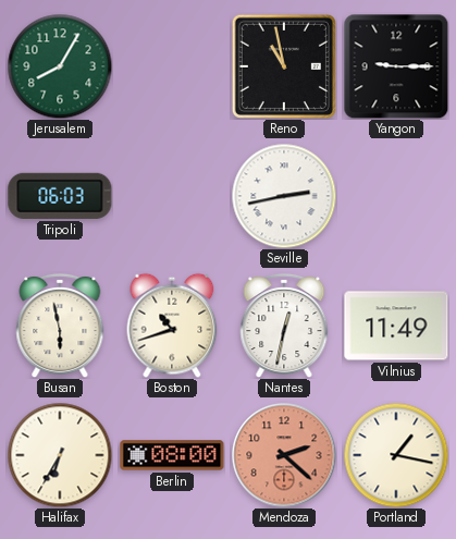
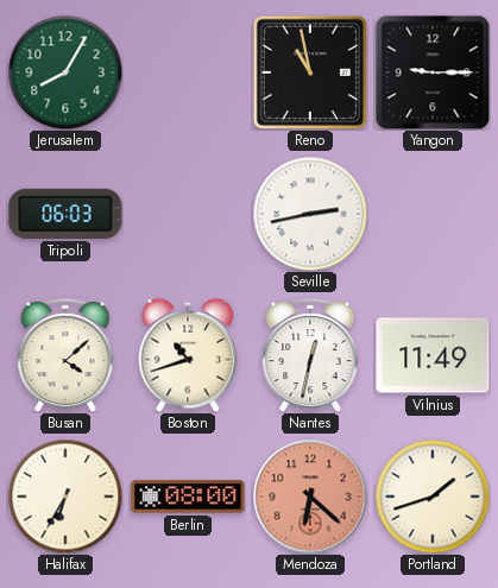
Busan: 5:58 -> 4:08 (65, 355)
Mendoza: 2:22 -> 6:22 (310, 497)
Portland: 1:17 -> 1:42 (433, 497)
